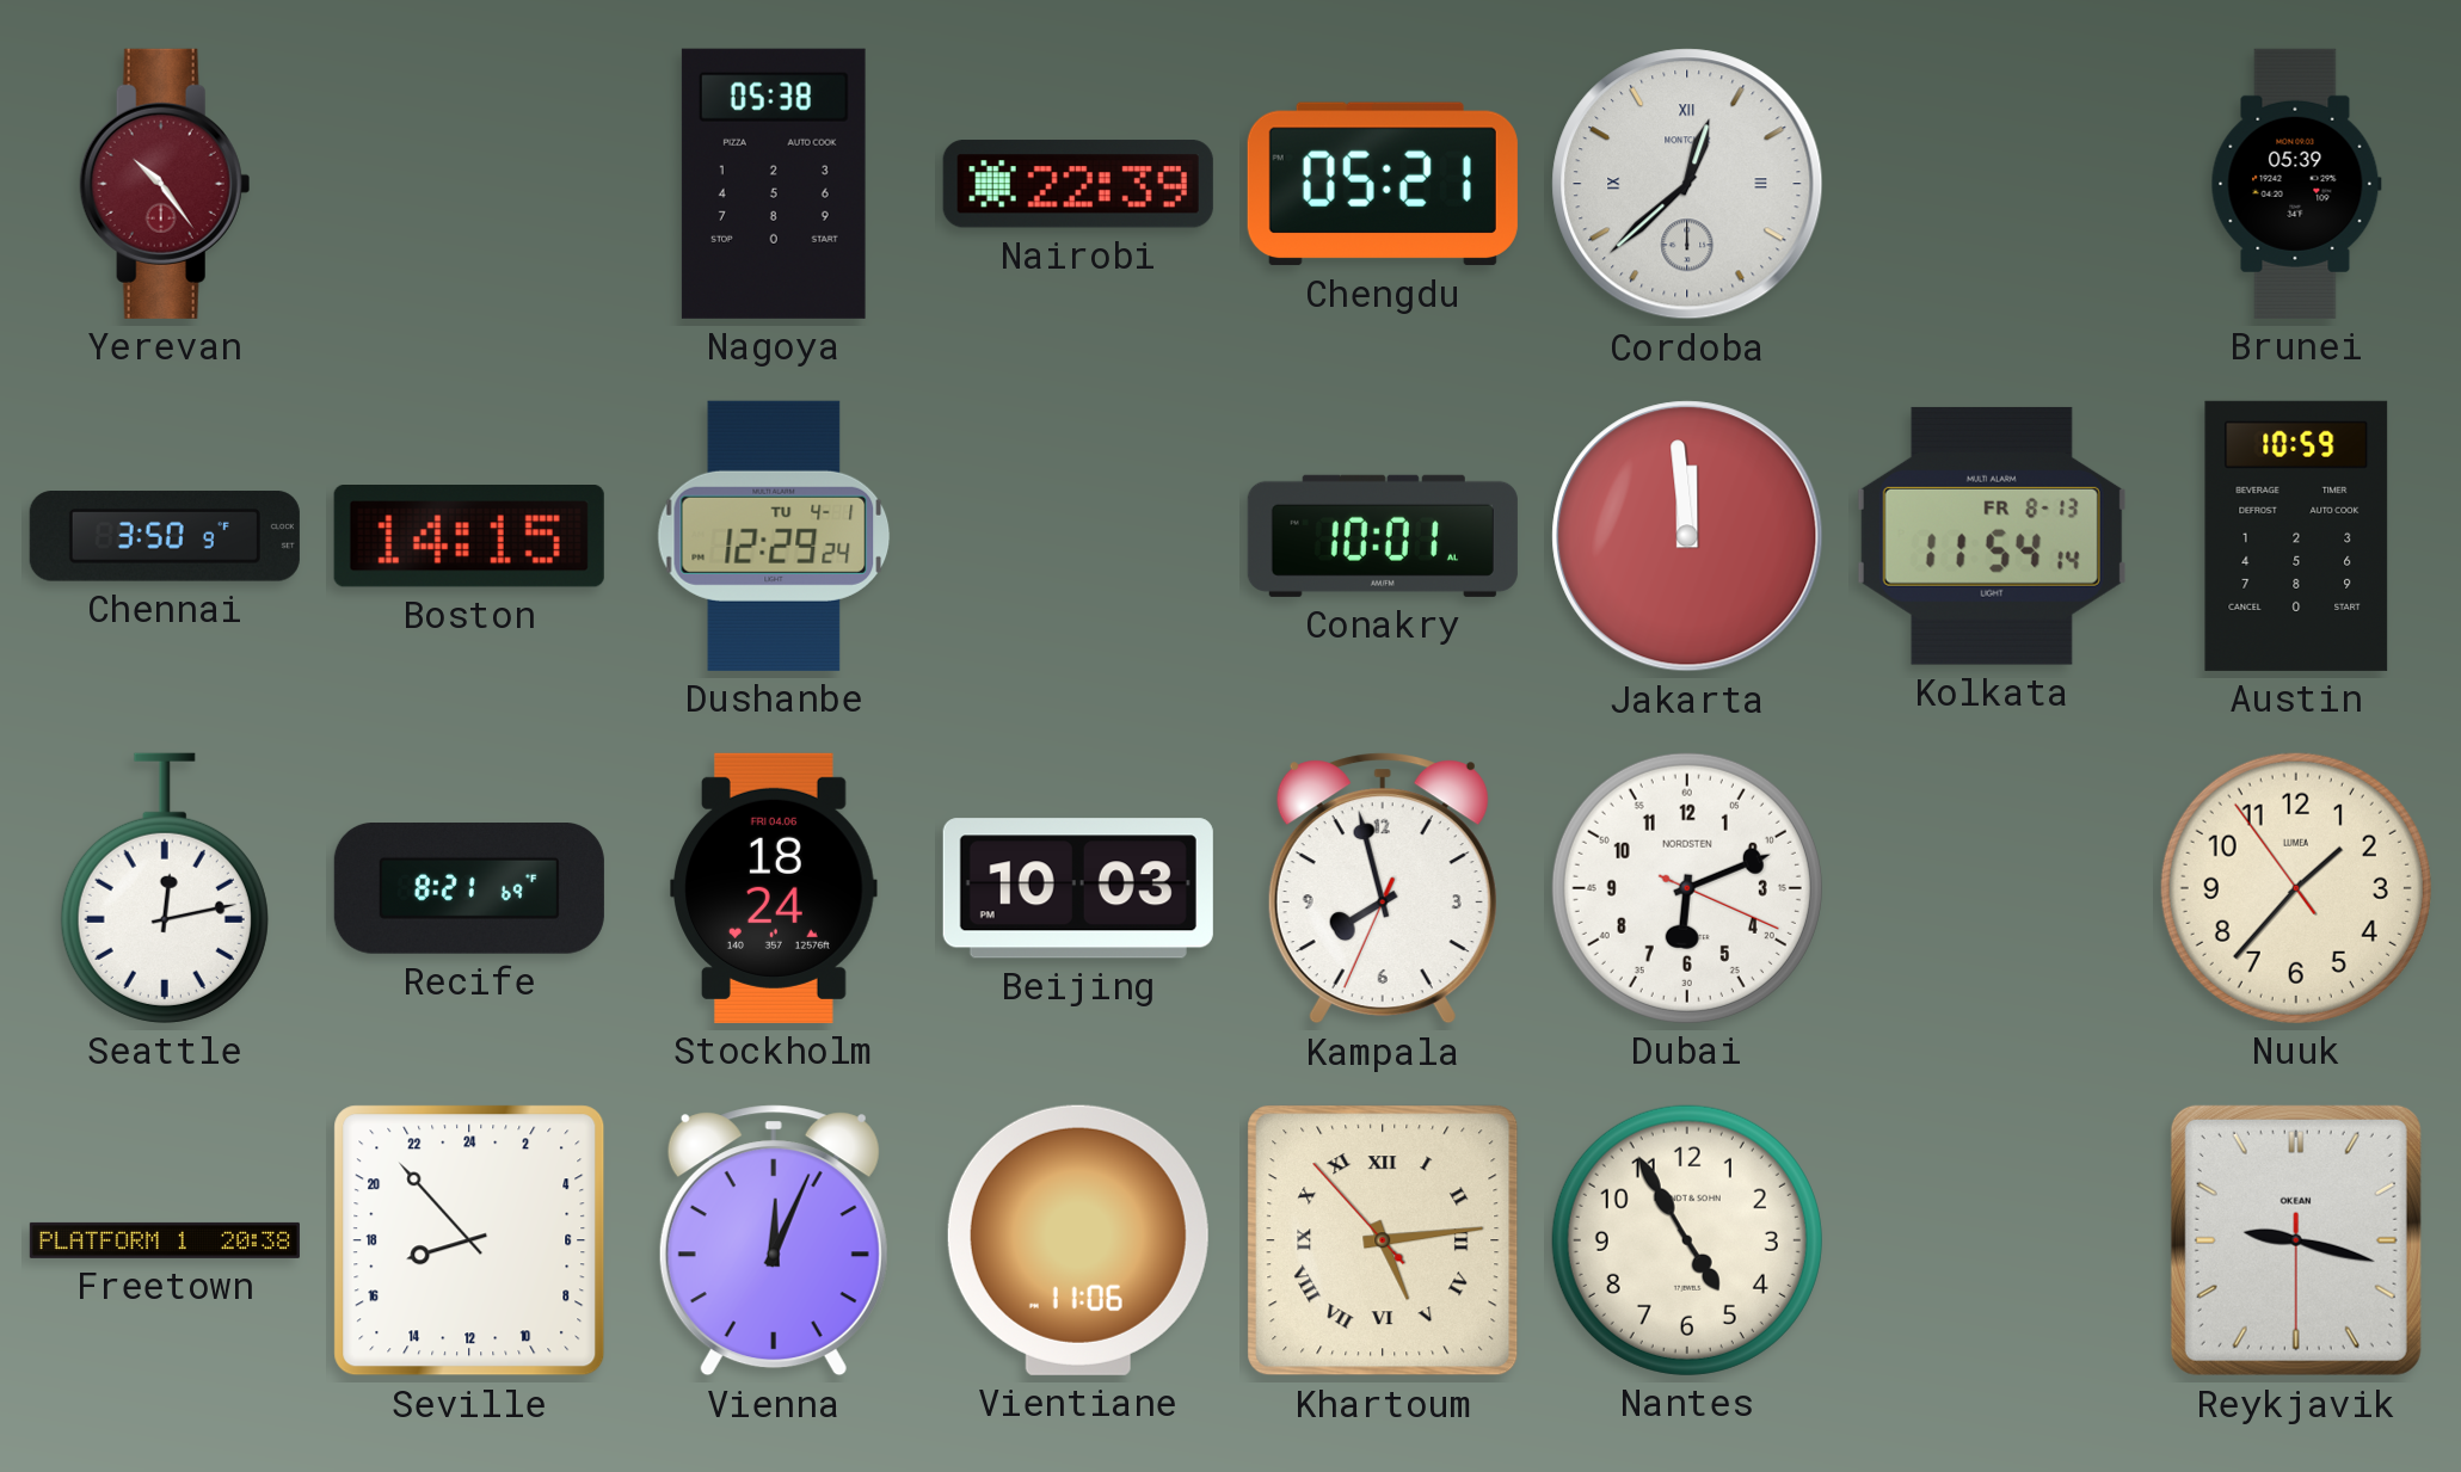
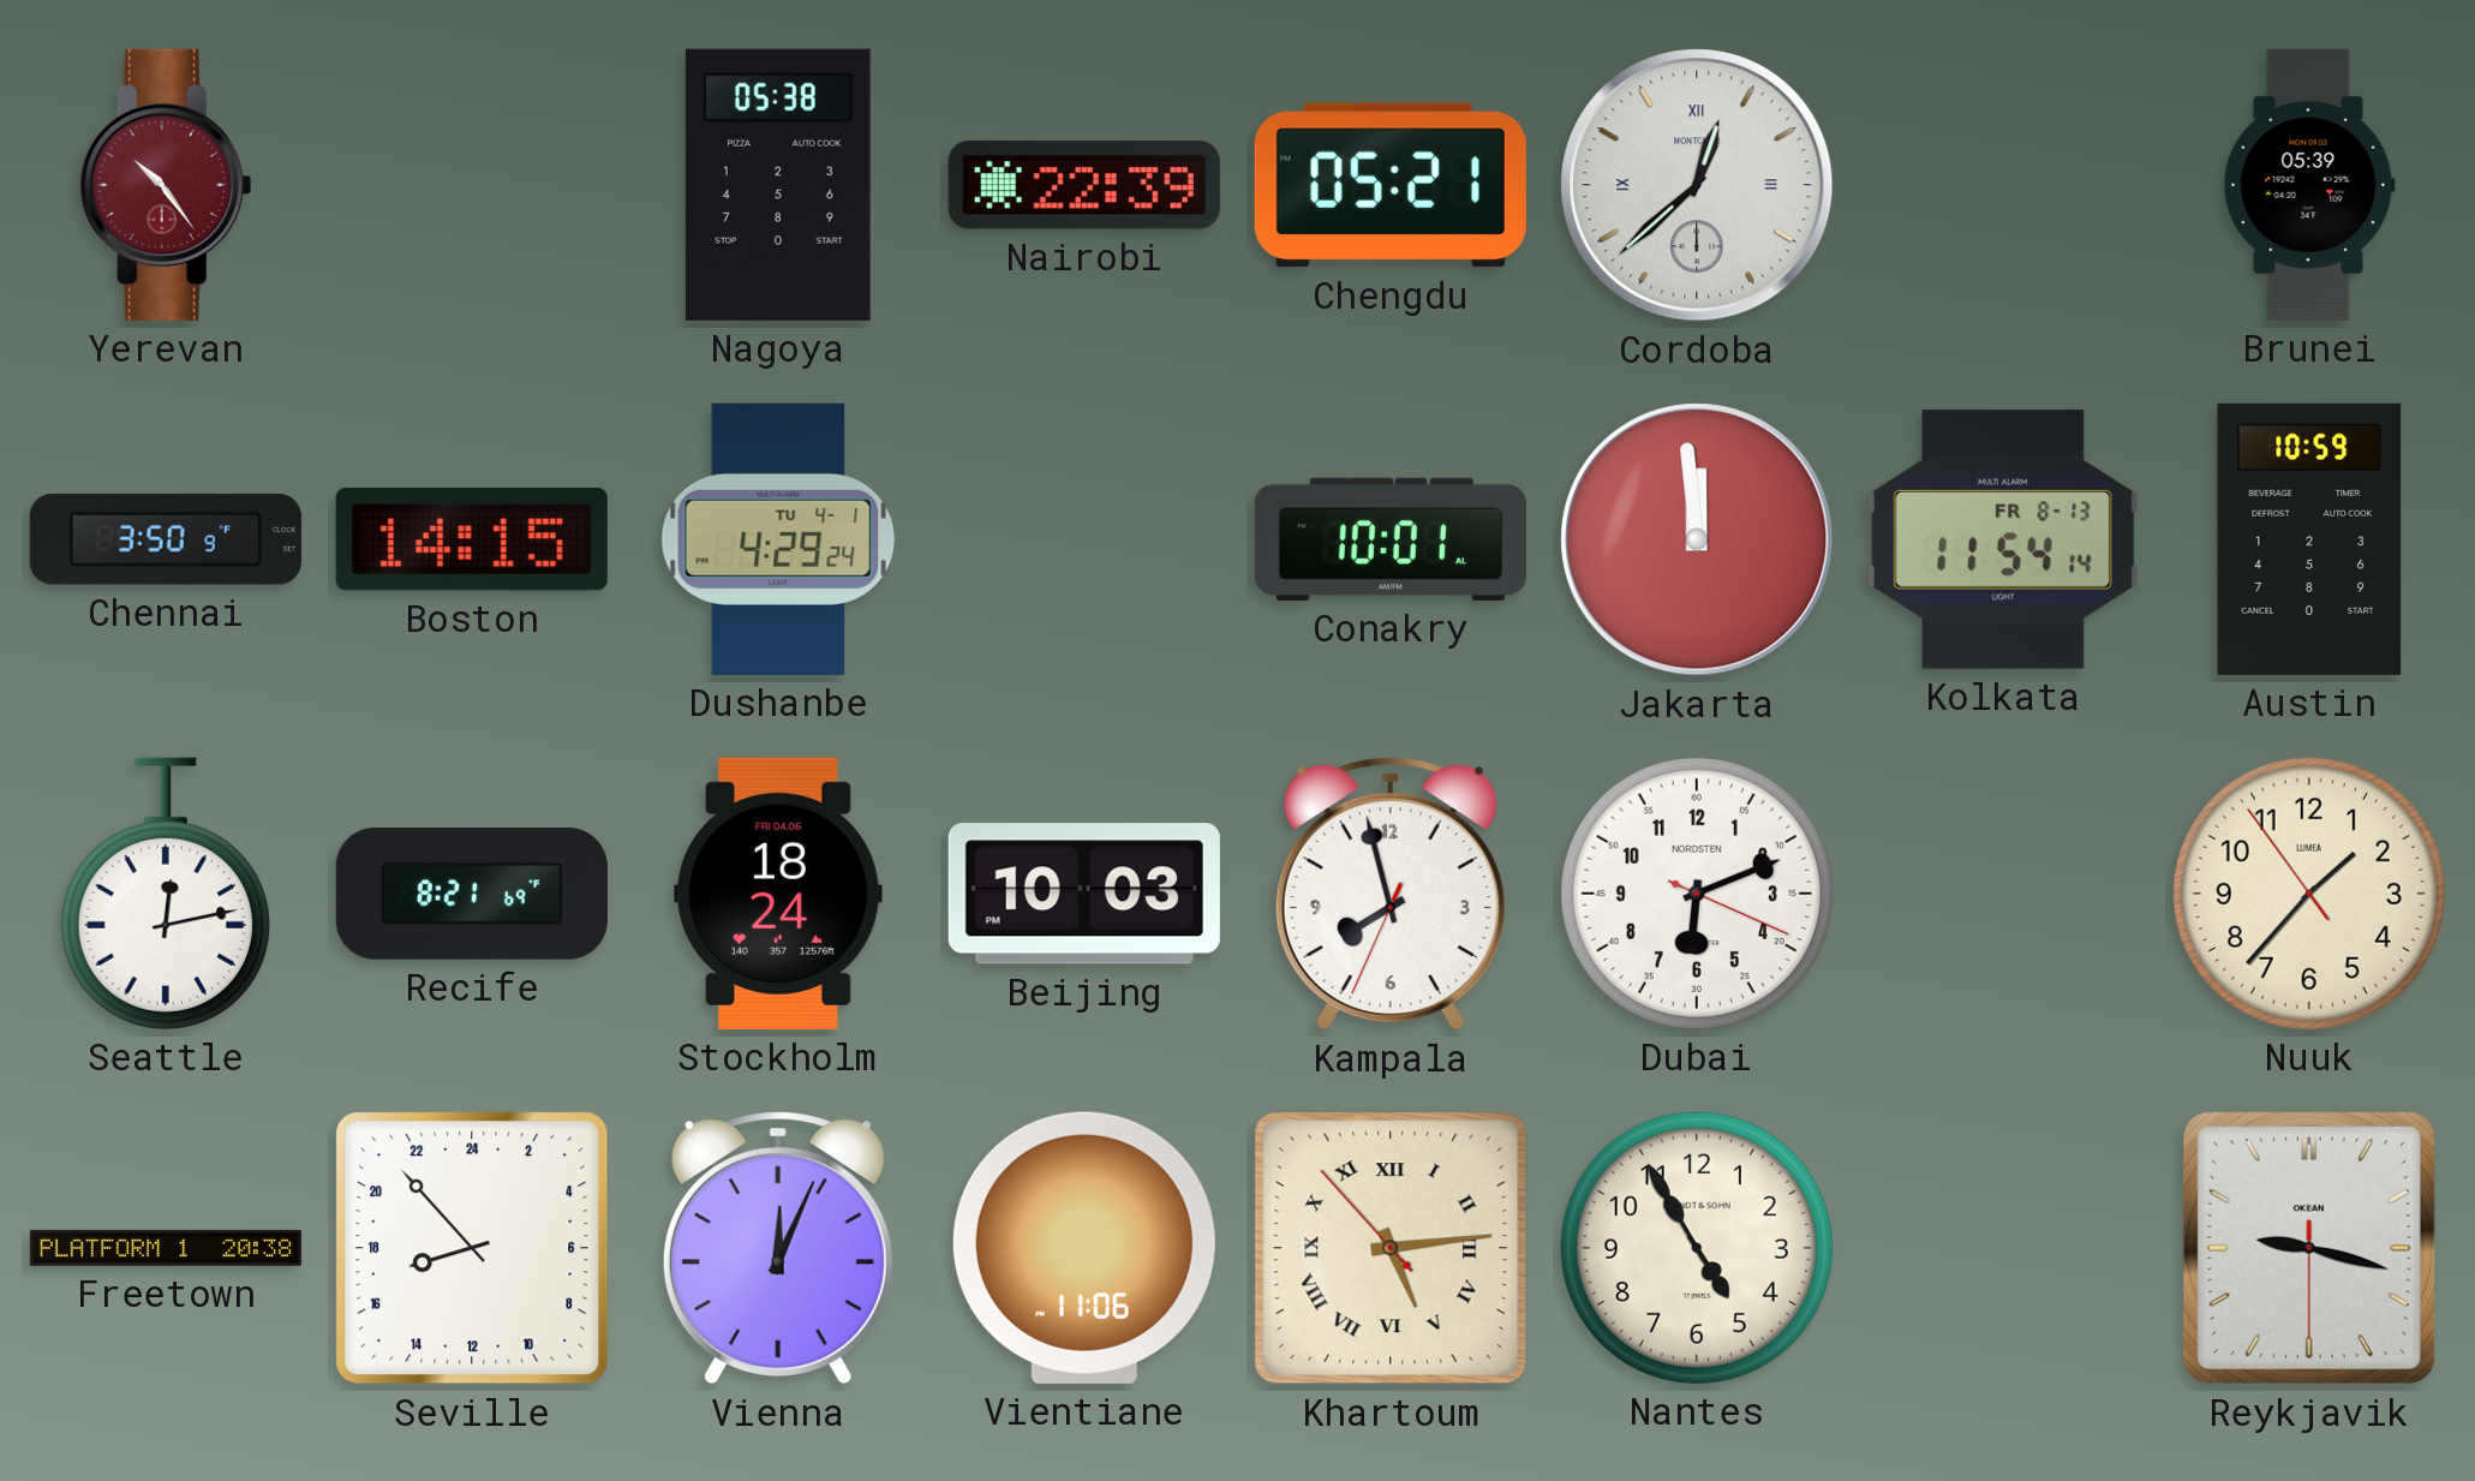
Dushanbe: 12:29 -> 4:29 (778, 539)
